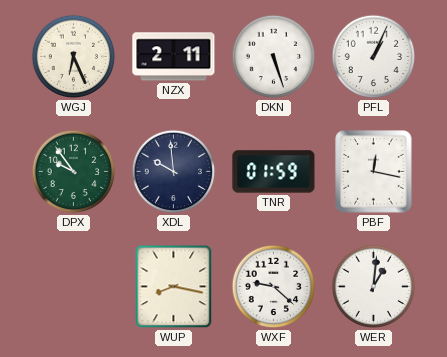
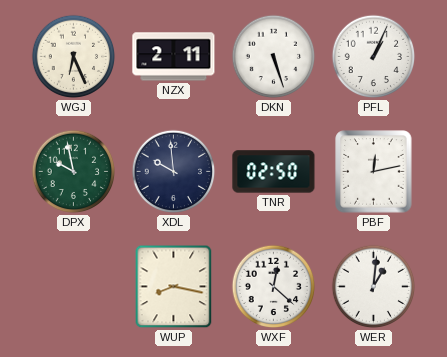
DPX: 9:54 -> 9:58 (74, 172)
TNR: 01:59 -> 02:50 (274, 172)
PBF: 12:17 -> 12:13 (374, 172)
WXF: 9:22 -> 12:22 (274, 287)
